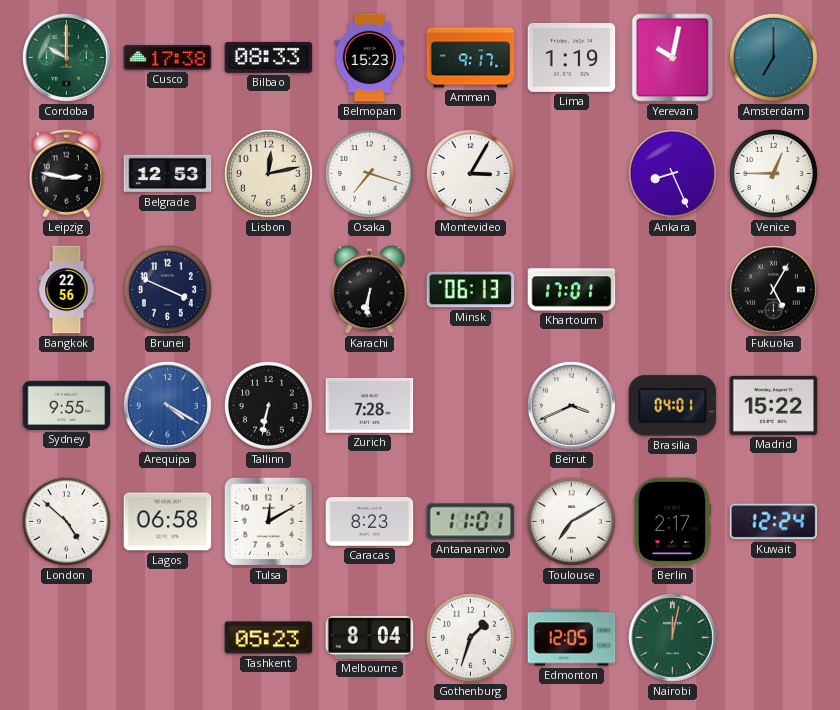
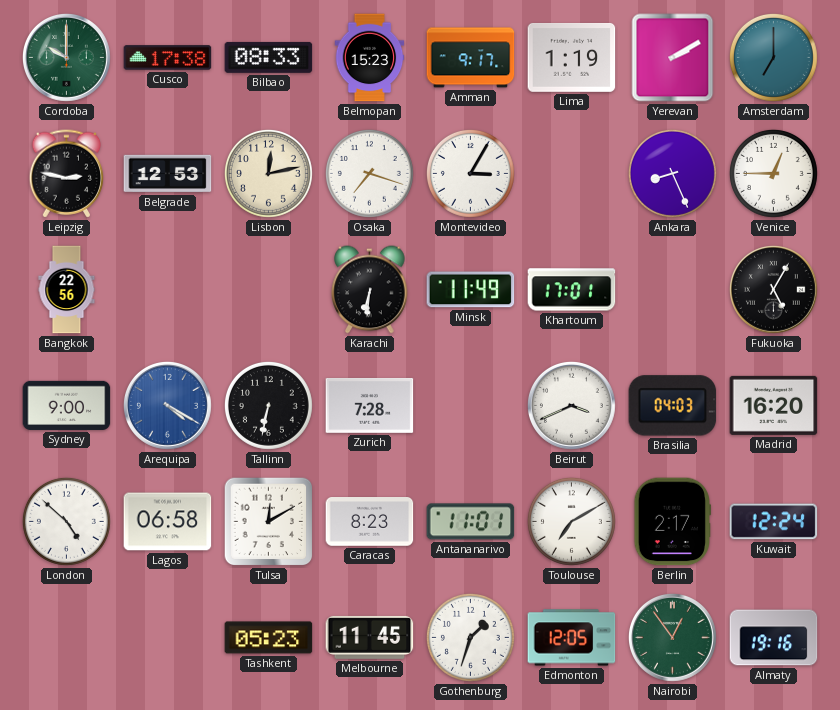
Yerevan: 10:02 -> 2:10 (673, 58)
Brunei: 3:49 -> none (167, 289)
Minsk: 06:13 -> 11:49 (471, 290)
Sydney: 9:55 -> 9:00 (67, 405)
Brasilia: 04:01 -> 04:03 (673, 406)
Madrid: 15:22 -> 16:20 (774, 405)
Melbourne: 8:04 -> 11:45 (370, 637)
Nairobi: 12:02 -> 12:54 (672, 637)
Almaty: none -> 19:16 (774, 638)
